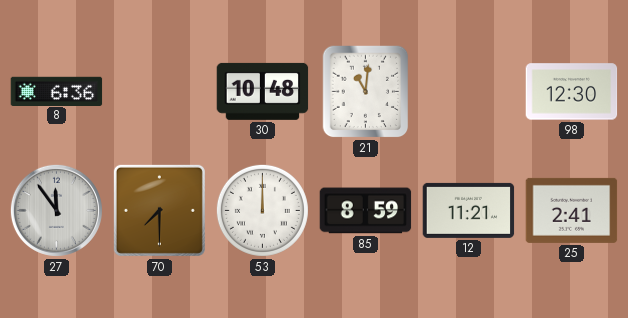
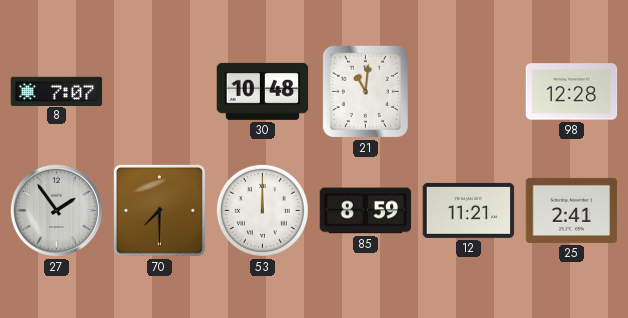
8: 6:36 -> 7:07 (57, 91)
98: 12:30 -> 12:28 (572, 92)
27: 11:54 -> 1:54 (56, 210)
